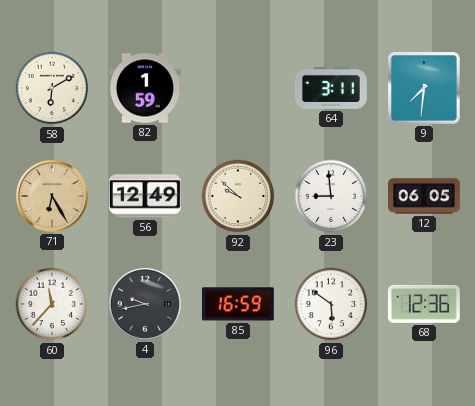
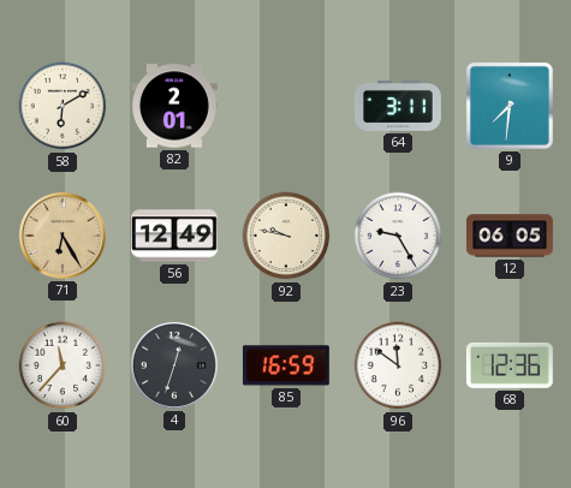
82: 1:59 -> 2:01 (176, 106)
92: 9:52 -> 9:47 (286, 236)
23: 8:59 -> 9:25 (398, 236)
4: 9:43 -> 12:33 (174, 365)
96: 5:51 -> 11:51 (398, 365)
